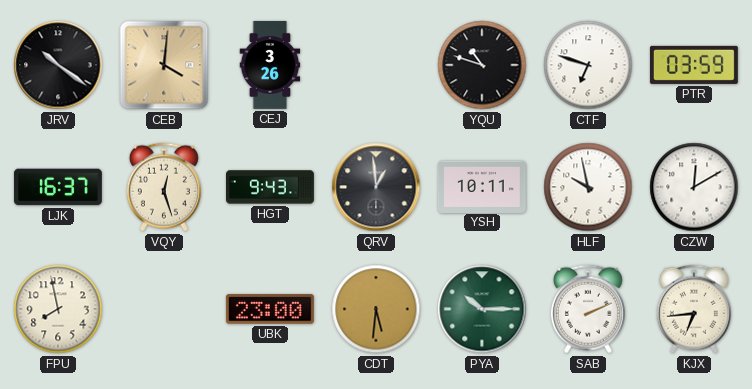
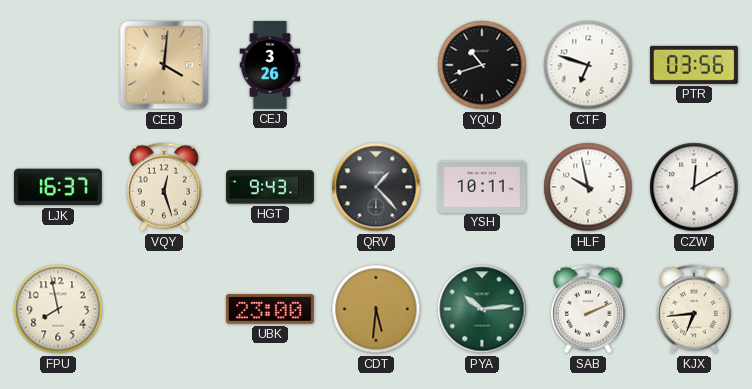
JRV: 10:21 -> none (58, 65)
YQU: 10:48 -> 10:42 (482, 65)
PTR: 03:59 -> 03:56 (694, 65)
QRV: 12:59 -> 1:23 (376, 187)
PYA: 10:15 -> 10:14 (482, 309)
